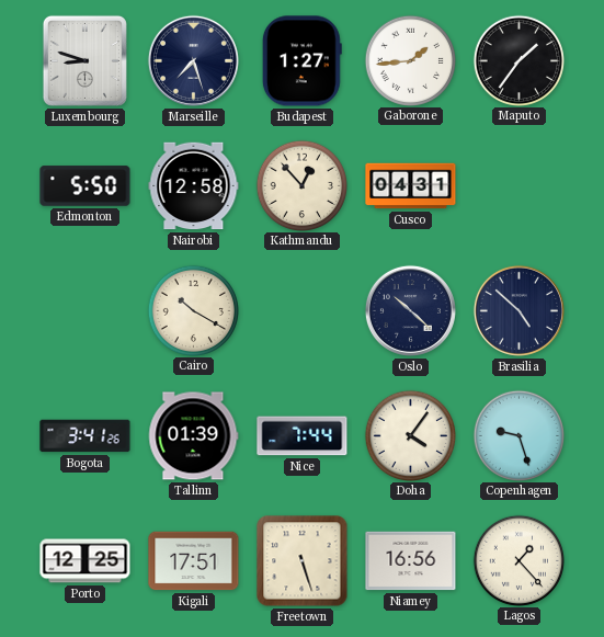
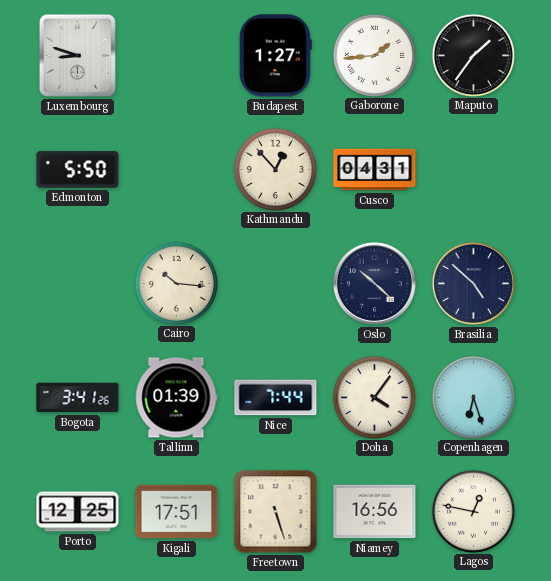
Marseille: 7:27 -> none (193, 60)
Nairobi: 12:58 -> none (194, 186)
Cairo: 10:20 -> 10:16 (176, 283)
Copenhagen: 9:27 -> 6:27 (473, 397)
Lagos: 1:23 -> 12:47 (473, 511)
